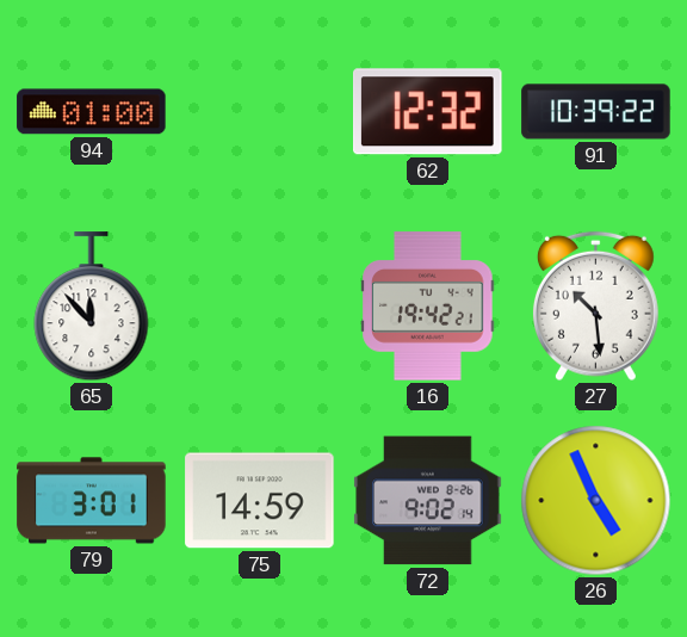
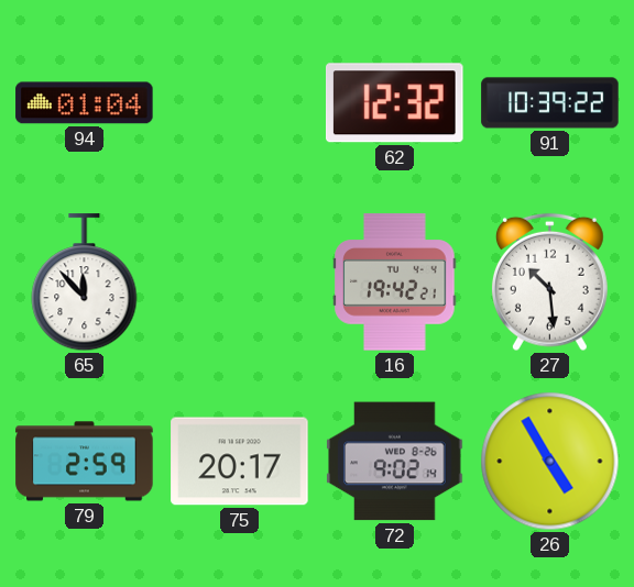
94: 01:00 -> 01:04 (85, 103)
79: 3:01 -> 2:59 (85, 462)
75: 14:59 -> 20:17 (240, 462)
26: 4:56 -> 4:55 (550, 462)
